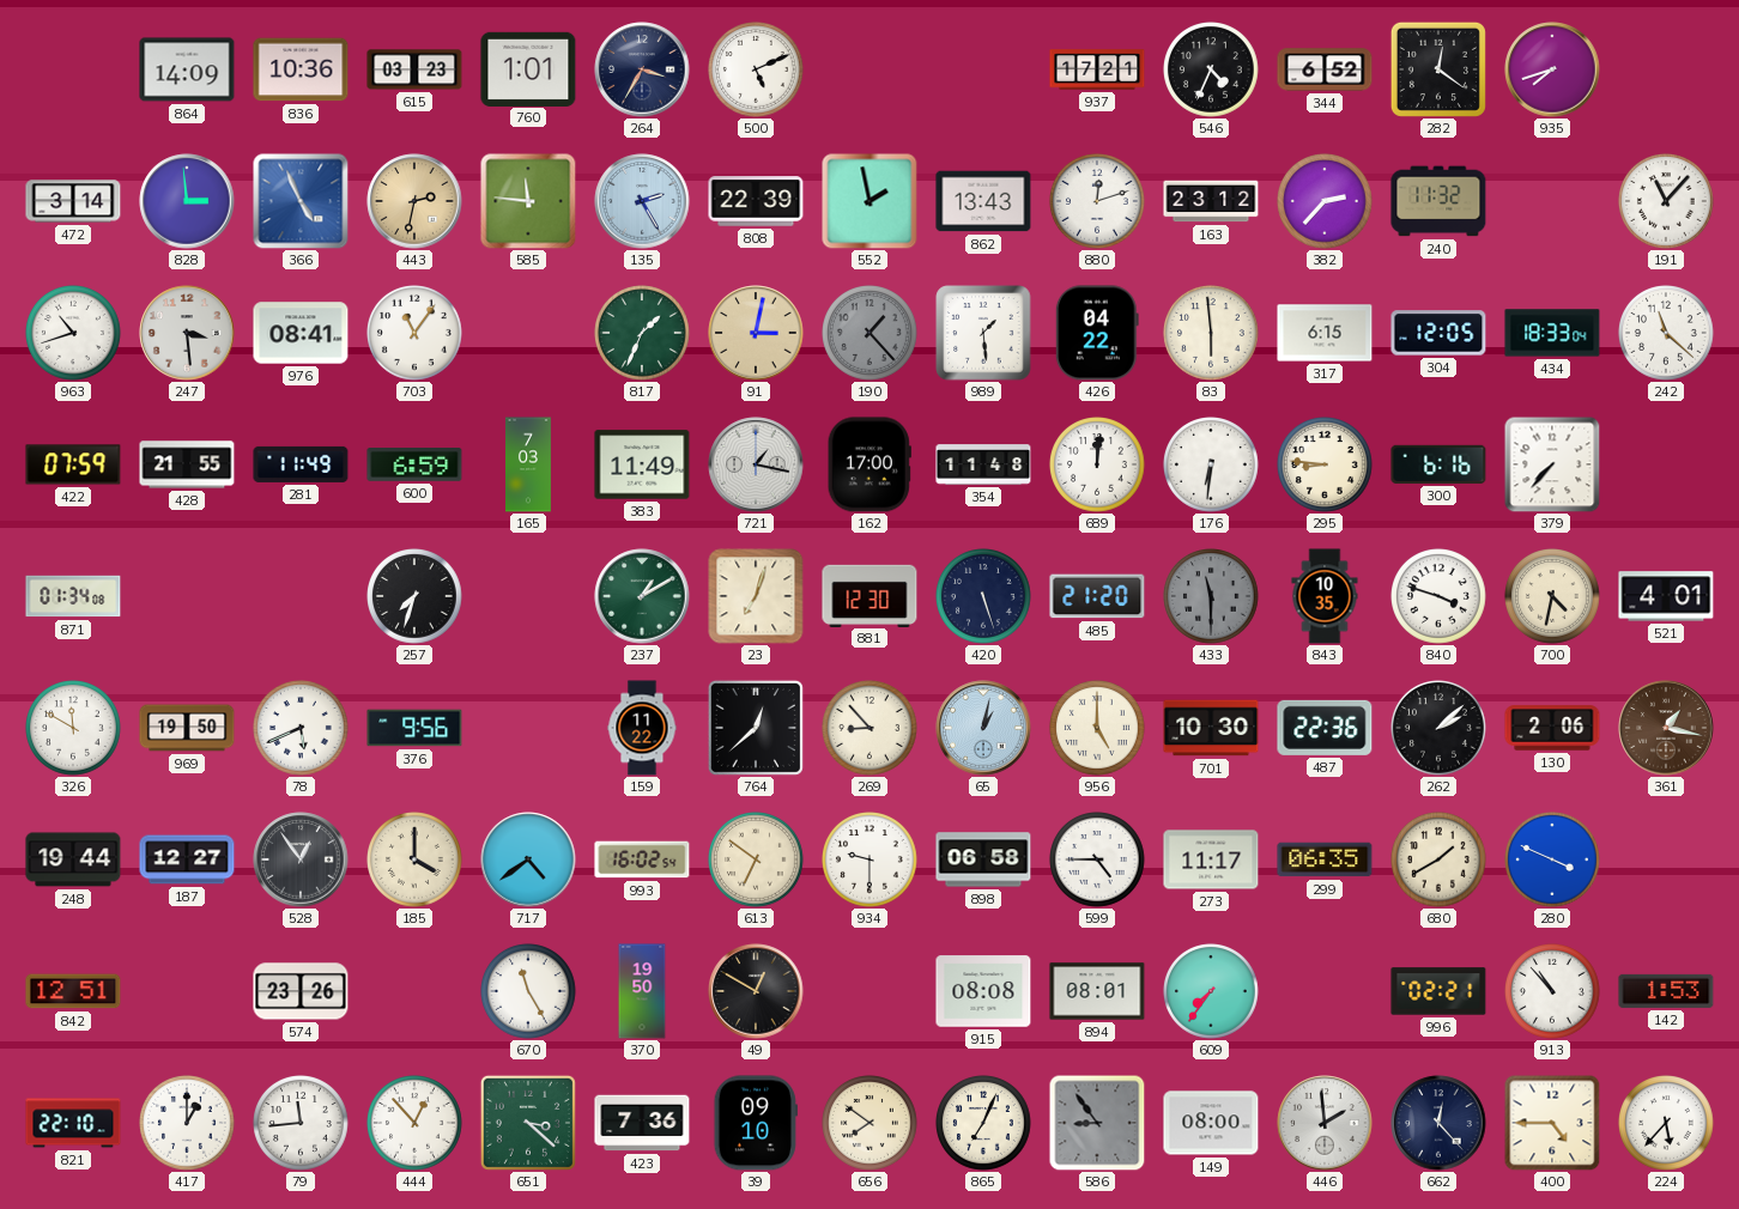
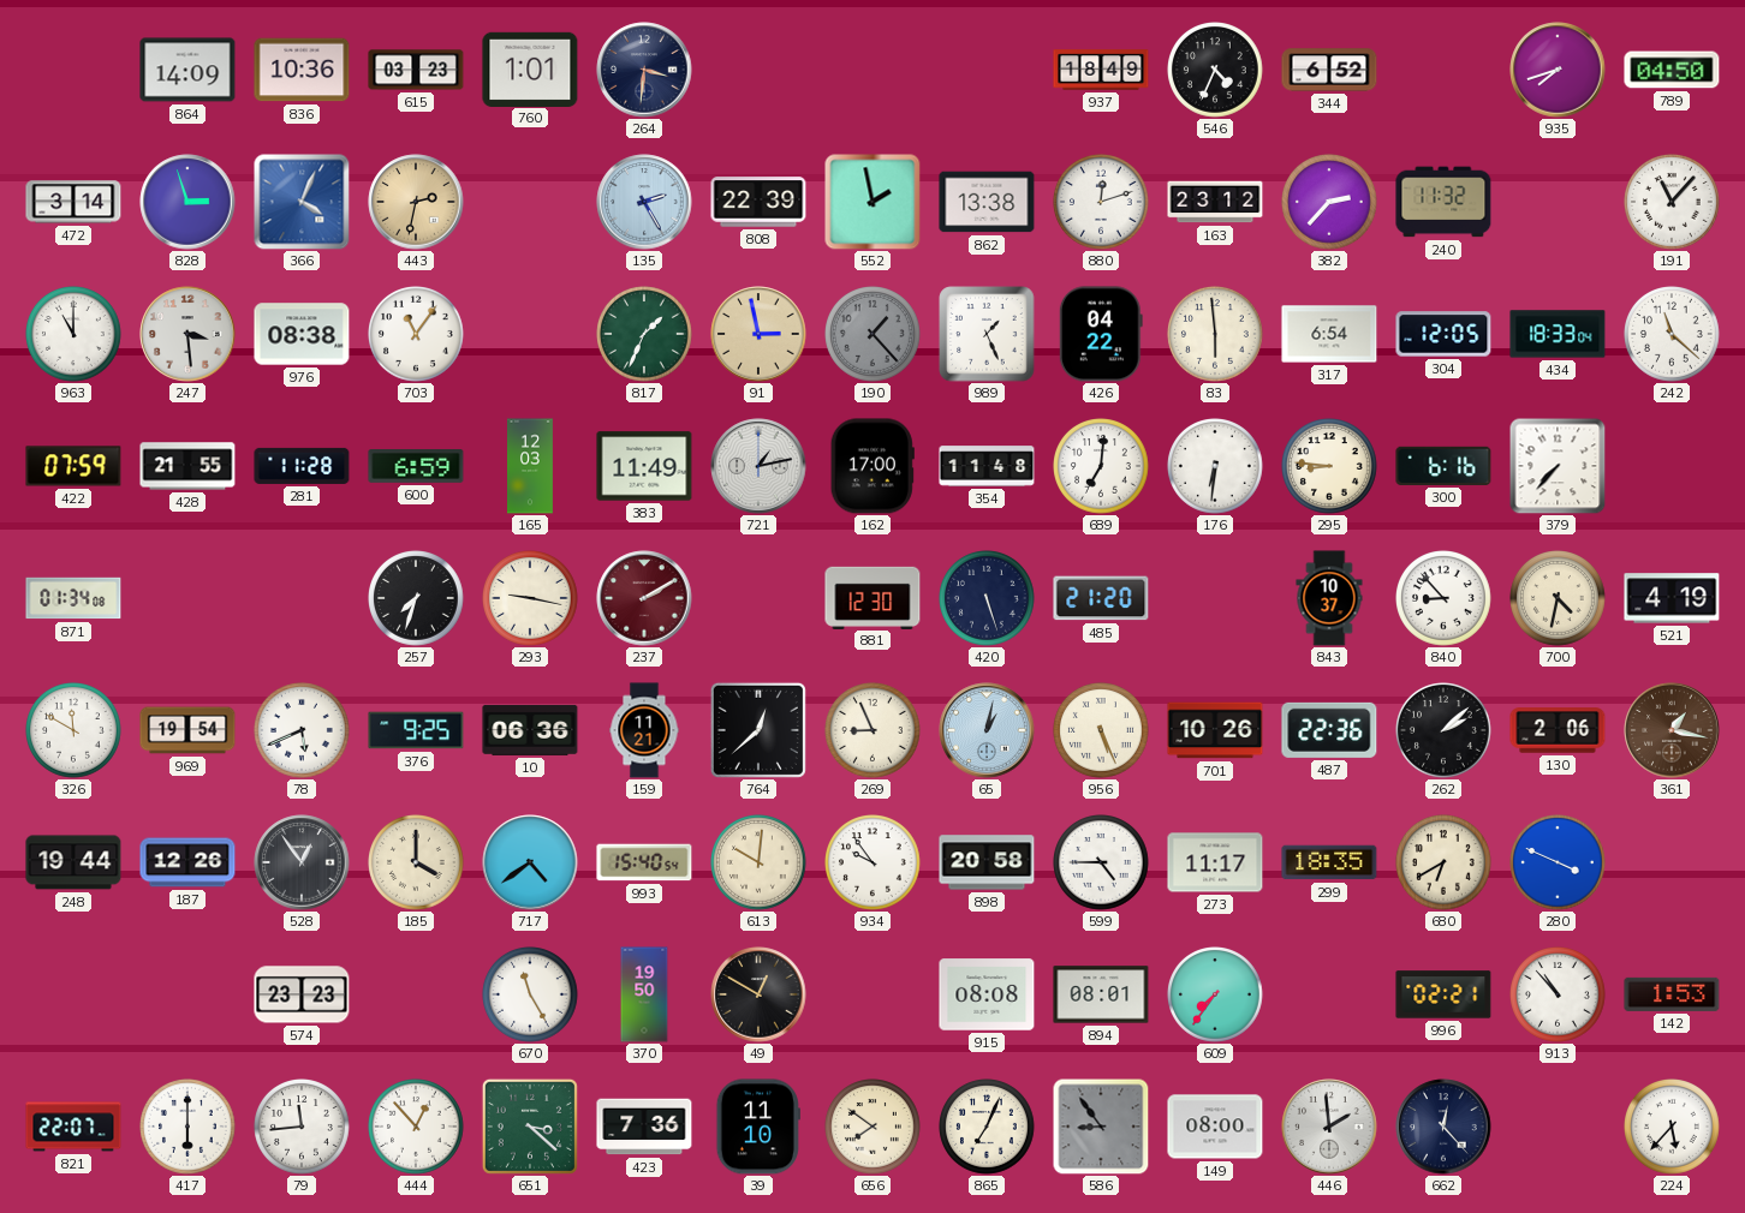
264: 3:35 -> 3:31 (644, 70)
500: 5:11 -> none (757, 71)
937: 17:21 -> 18:49 (1101, 70)
282: 12:21 -> none (1438, 69)
789: none -> 04:50 (1672, 70)
828: 2:59 -> 2:57 (187, 202)
366: 4:56 -> 4:04 (302, 202)
585: 11:46 -> none (528, 201)
862: 13:43 -> 13:38 (987, 202)
963: 10:42 -> 11:00 (75, 335)
976: 08:41 -> 08:38 (302, 334)
91: 3:02 -> 2:58 (758, 334)
989: 1:29 -> 1:26 (987, 334)
317: 6:15 -> 6:54 (1329, 334)
281: 11:49 -> 11:28 (302, 466)
165: 7:03 -> 12:03 (531, 466)
721: 1:17 -> 1:13 (758, 466)
689: 12:01 -> 7:01 (1102, 467)
293: none -> 9:17 (531, 599)
237: 1:10 -> 2:10 (644, 598)
237 dial: green -> burgundy (644, 598)
23: 7:03 -> none (756, 596)
433: 11:30 -> none (1212, 597)
843: 10:35 -> 10:37 (1329, 598)
840: 3:48 -> 8:53 (1445, 599)
521: 4:01 -> 4:19 (1672, 598)
969: 19:50 -> 19:54 (187, 730)
376: 9:56 -> 9:25 (416, 730)
10: none -> 06:36 (530, 730)
159: 11:22 -> 11:21 (644, 730)
269: 8:53 -> 8:56 (874, 731)
956: 5:00 -> 5:26 (1102, 731)
701: 10:30 -> 10:26 (1215, 730)
187: 12:27 -> 12:26 (187, 862)
993: 16:02 -> 15:40 (644, 862)
613: 6:51 -> 10:01 (760, 864)
934: 9:30 -> 9:54 (874, 864)
898: 06:58 -> 20:58 (987, 862)
299: 06:35 -> 18:35 (1329, 862)
680: 1:40 -> 6:40 (1445, 864)
842: 12:51 -> none (73, 991)
574: 23:26 -> 23:23 (302, 994)
821: 22:10 -> 22:07 (73, 1127)
417: 1:00 -> 6:00 (189, 1128)
39: 09:10 -> 11:10 (758, 1127)
400: 4:45 -> none (1552, 1123)
